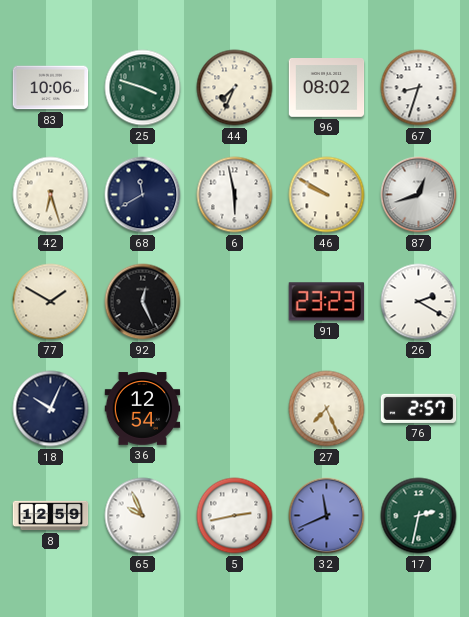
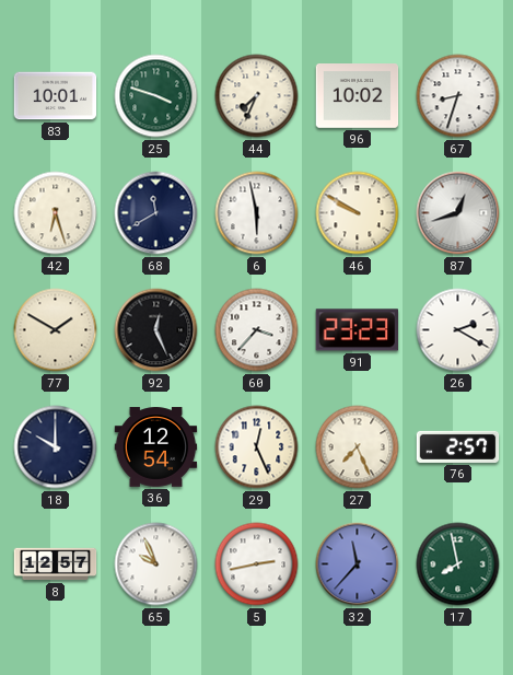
83: 10:06 -> 10:01 (56, 96)
96: 08:02 -> 10:02 (358, 96)
60: none -> 3:37 (257, 330)
18: 10:04 -> 10:00 (56, 447)
29: none -> 12:26 (257, 447)
8: 12:59 -> 12:57 (56, 565)
32: 11:41 -> 11:37 (358, 565)
17: 2:32 -> 7:58 (458, 565)
